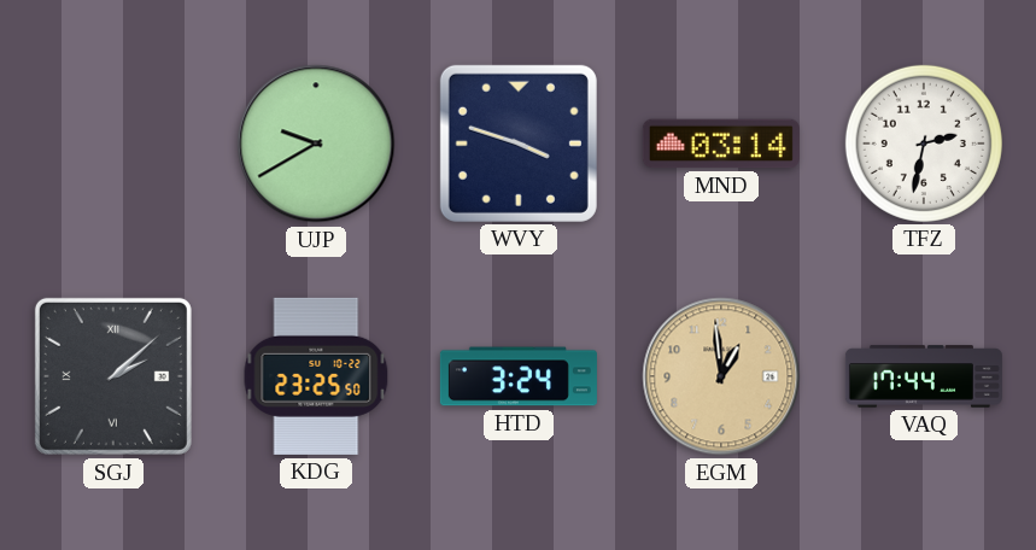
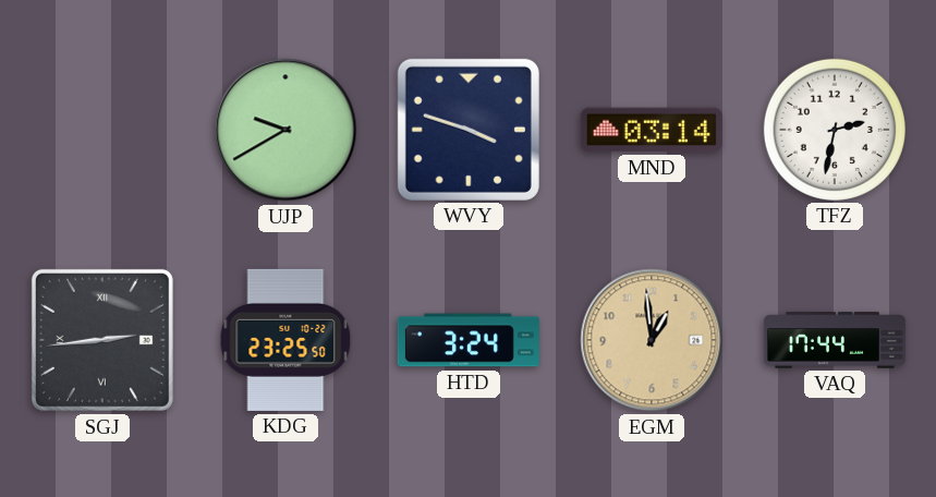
SGJ: 2:08 -> 2:44 (102, 340)
